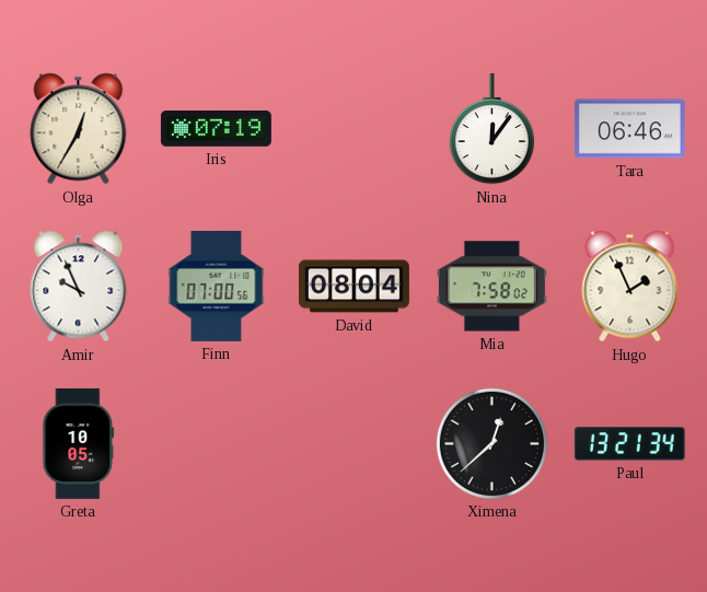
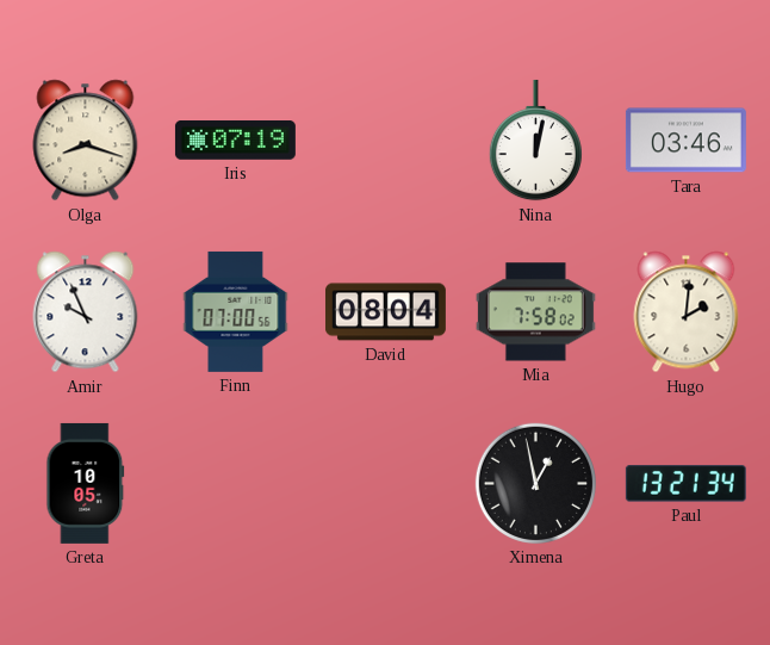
Olga: 12:35 -> 8:18 (86, 141)
Nina: 12:06 -> 12:02 (535, 141)
Tara: 06:46 -> 03:46 (685, 141)
Hugo: 1:56 -> 2:01 (687, 312)
Ximena: 12:38 -> 12:58 (535, 483)
